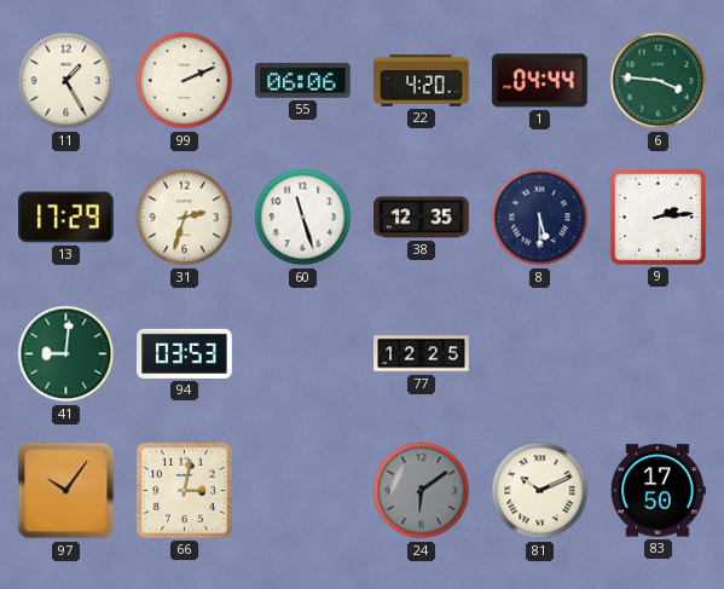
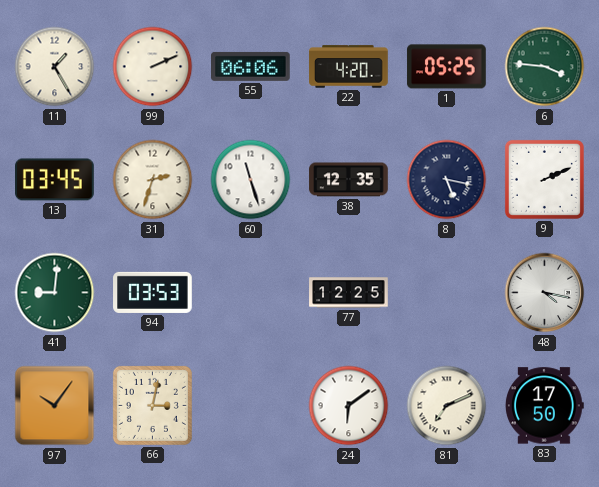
1: 04:44 -> 05:25 (447, 67)
13: 17:29 -> 03:45 (55, 180)
8: 5:30 -> 5:17 (447, 180)
9: 2:14 -> 2:11 (544, 179)
48: none -> 4:17 (545, 293)
24 dial: grey -> white (349, 406)
81: 10:11 -> 7:11 (447, 406)
